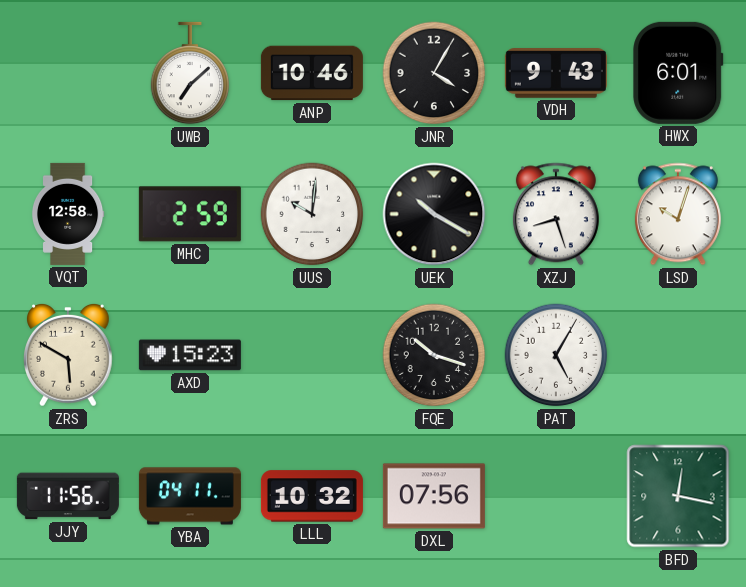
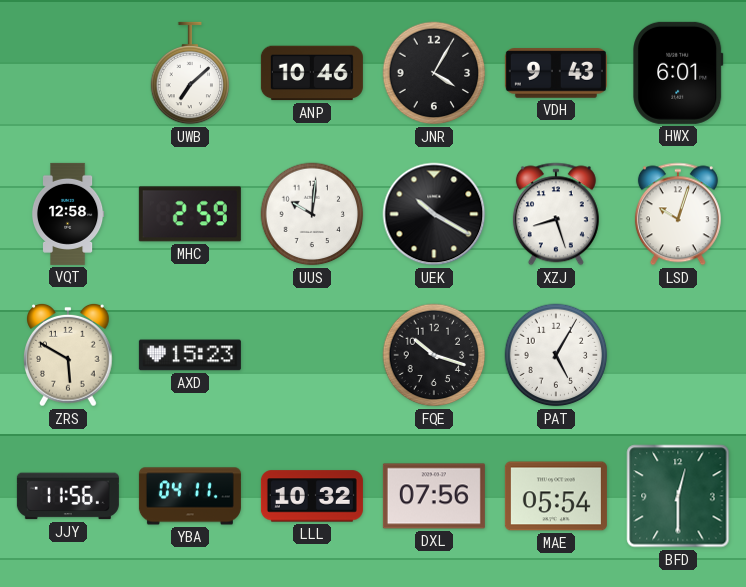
MAE: none -> 05:54 (556, 496)
BFD: 12:17 -> 12:30 (678, 496)
